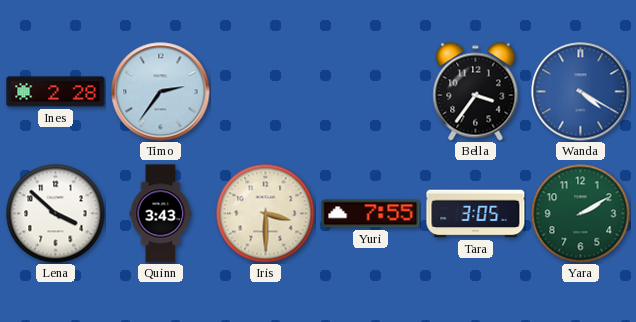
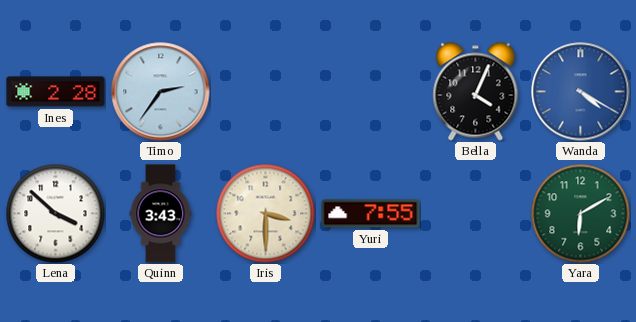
Bella: 3:36 -> 4:04 (476, 92)
Tara: 3:05 -> none (476, 214)
Yara: 2:10 -> 6:10 (581, 214)
